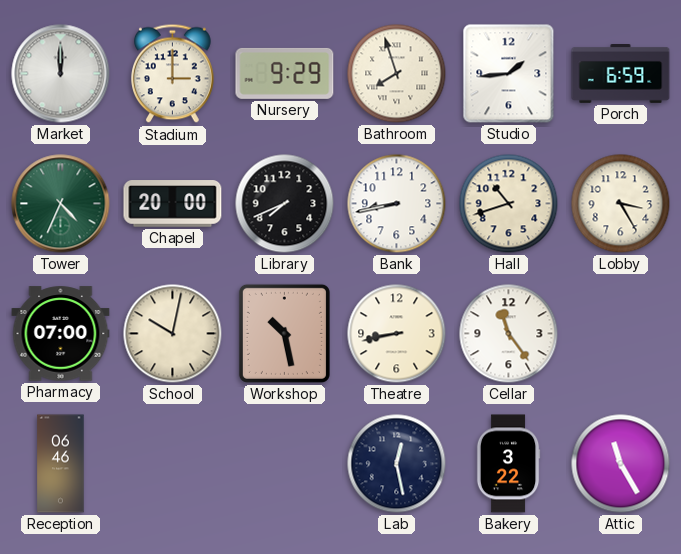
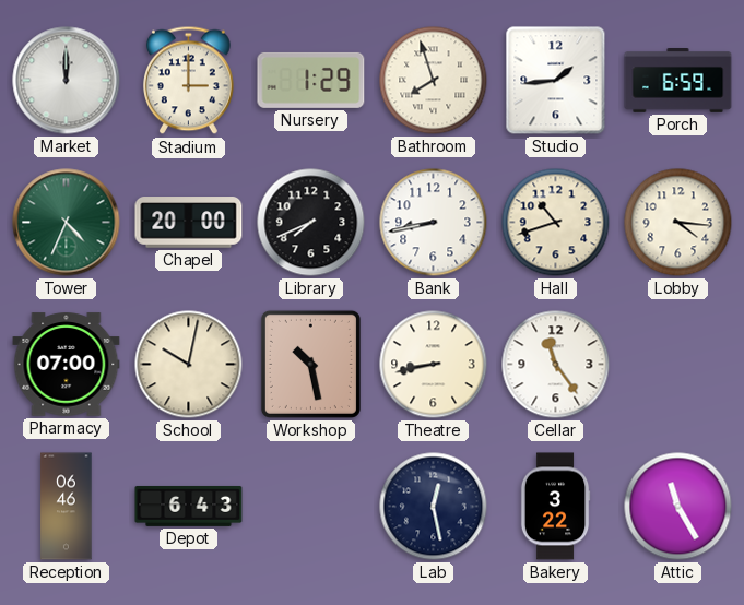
Nursery: 9:29 -> 1:29 (311, 80)
Lobby: 3:25 -> 4:16 (678, 223)
Depot: none -> 6:43 (189, 506)
